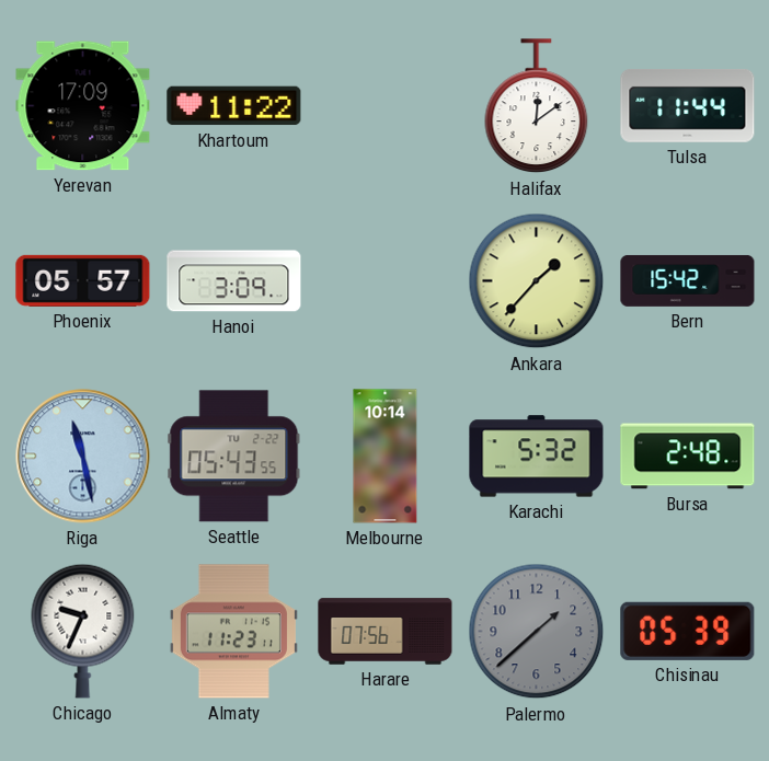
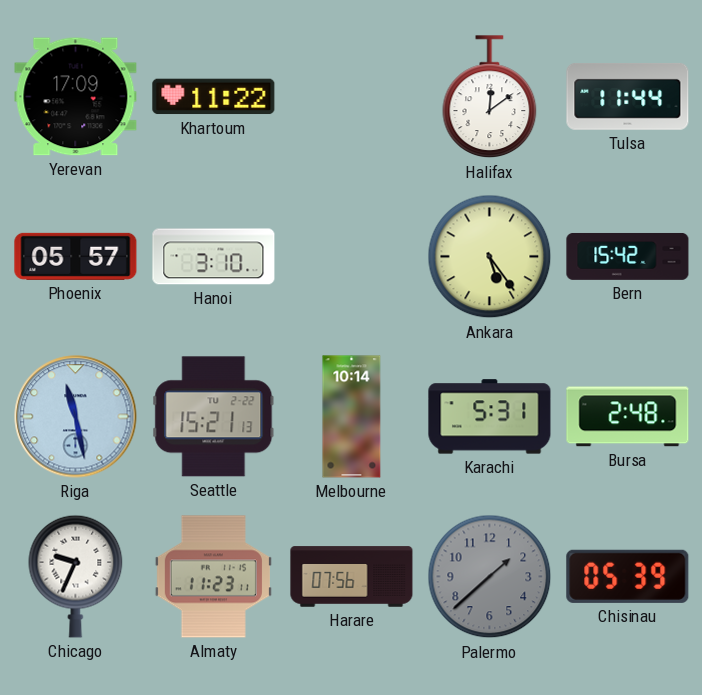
Hanoi: 3:09 -> 3:10 (214, 257)
Ankara: 1:37 -> 5:24 (490, 257)
Seattle: 05:43 -> 15:21 (214, 417)
Karachi: 5:32 -> 5:31 (490, 417)
